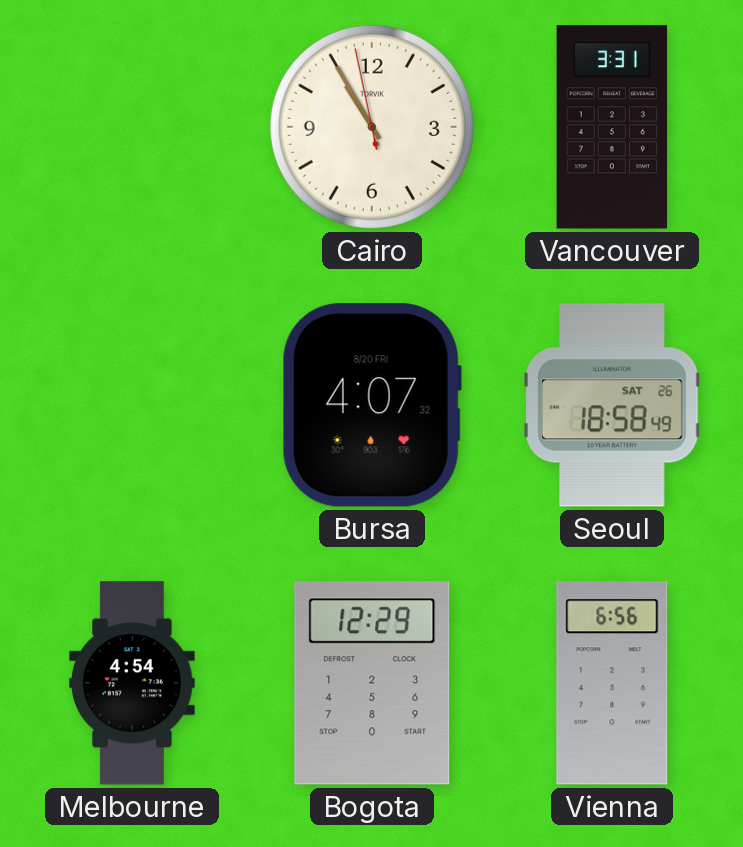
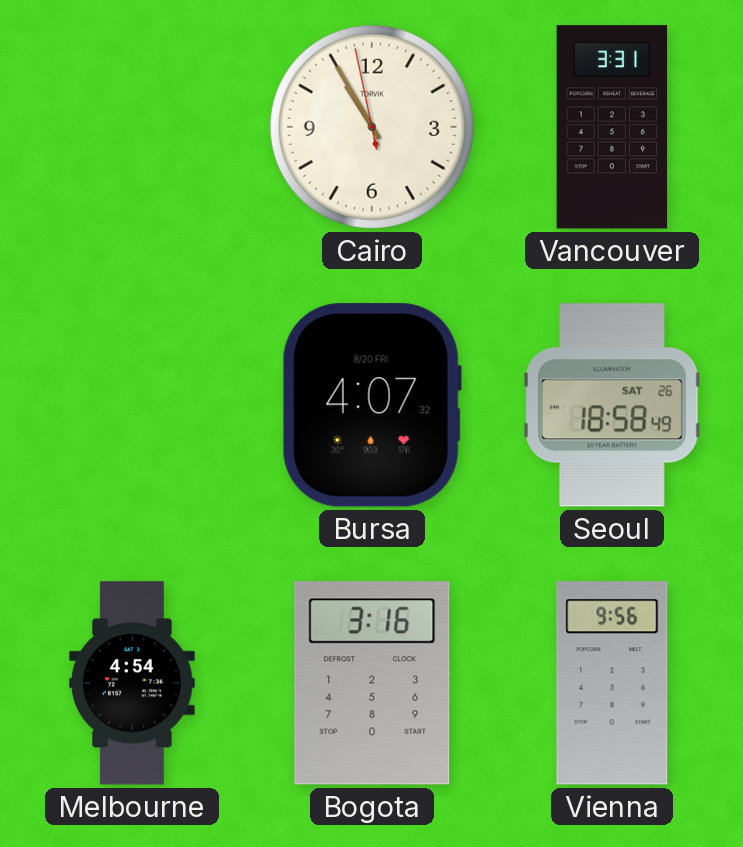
Bogota: 12:29 -> 3:16 (372, 683)
Vienna: 6:56 -> 9:56 (612, 683)
